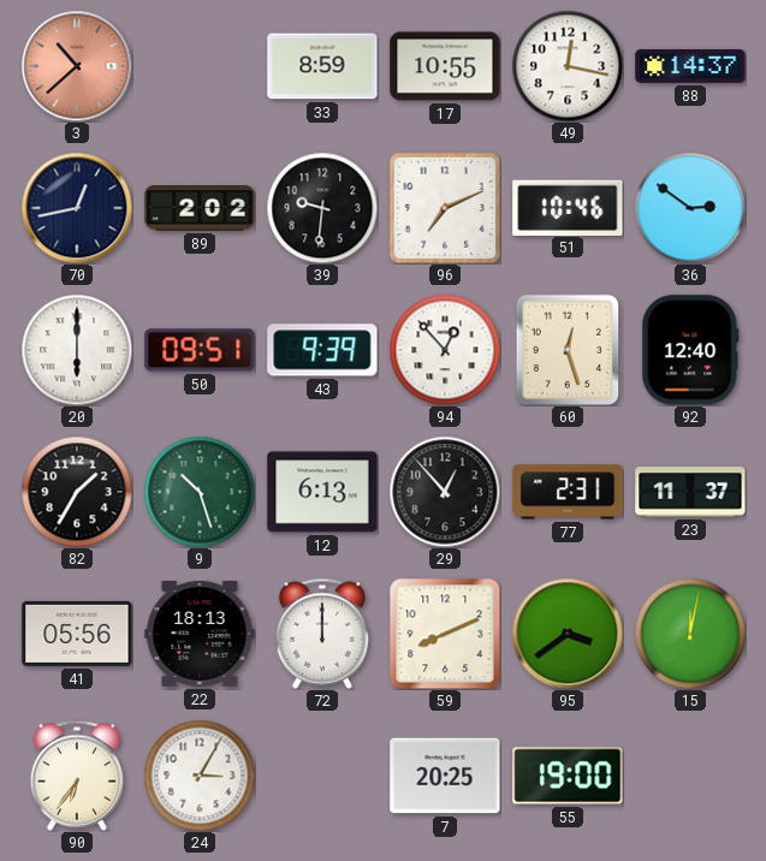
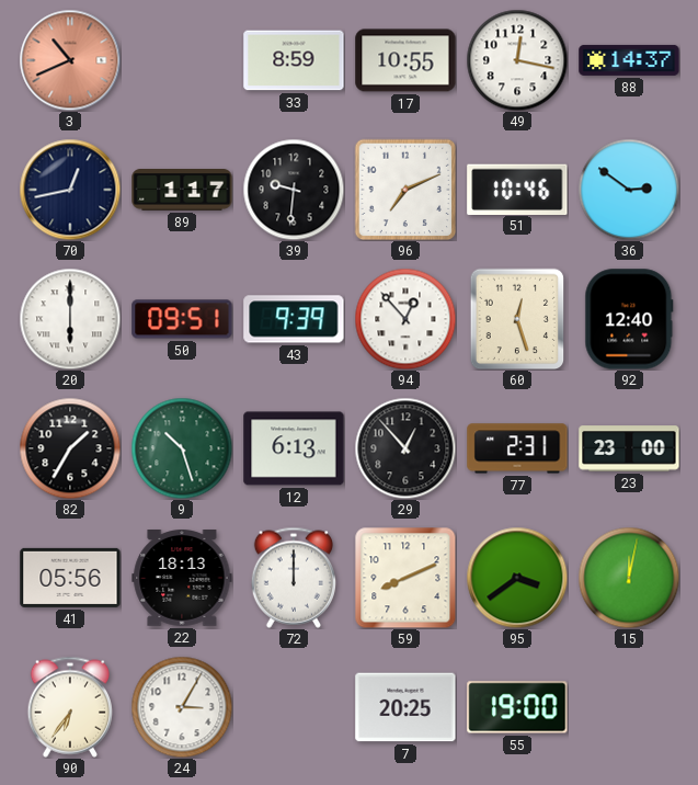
3: 10:38 -> 10:41 (70, 60)
89: 2:02 -> 1:17 (182, 191)
23: 11:37 -> 23:00 (629, 448)
